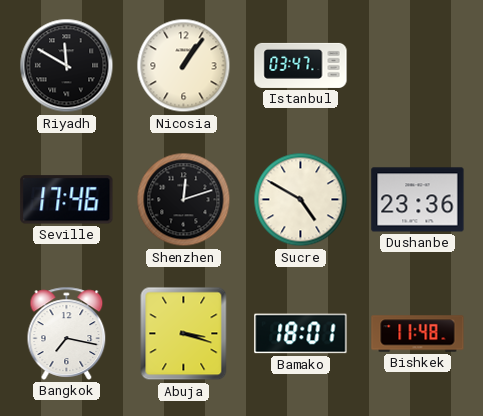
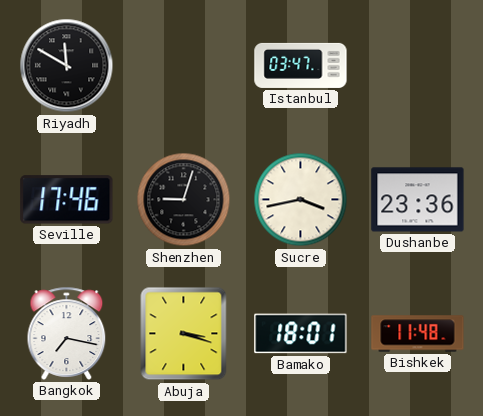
Nicosia: 1:06 -> none (184, 66)
Shenzhen: 12:12 -> 9:03 (184, 200)
Sucre: 4:50 -> 3:43 (301, 200)
